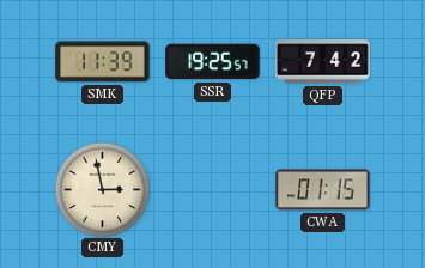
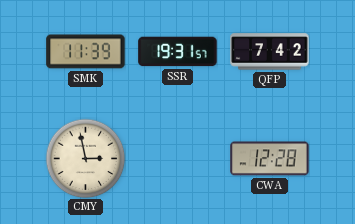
SSR: 19:25 -> 19:31 (178, 52)
CWA: 01:15 -> 12:28 (270, 159)
